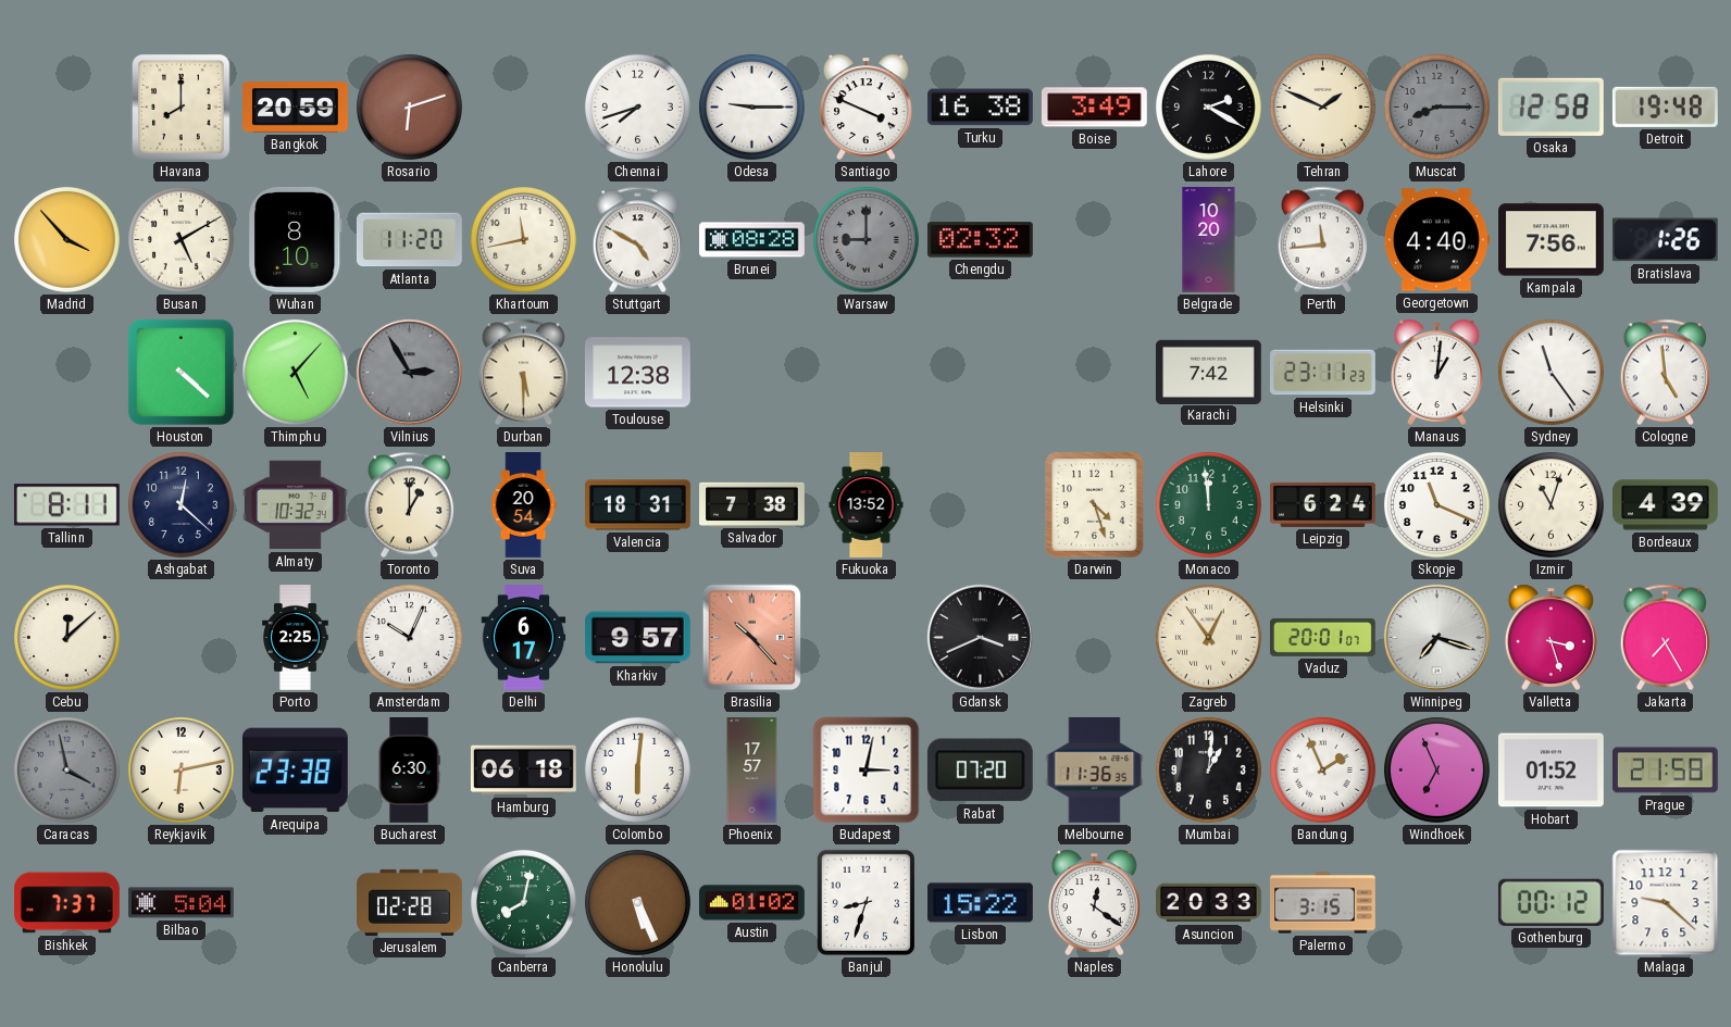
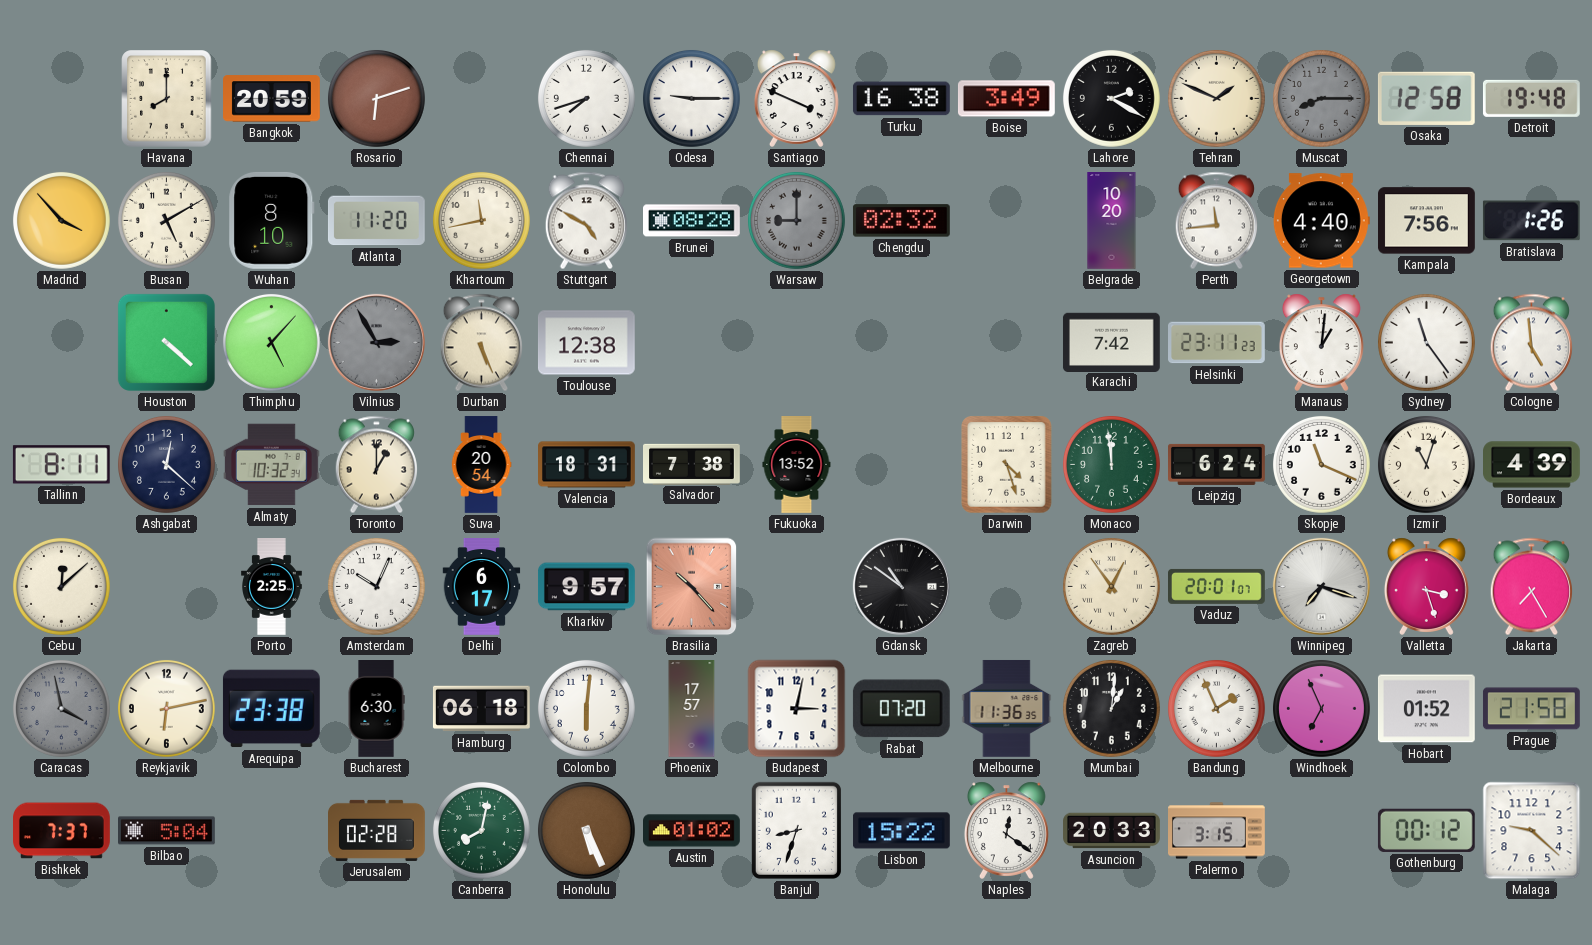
Durban: 5:30 -> 5:26 (481, 343)
Gdansk: 3:41 -> 10:51 (901, 586)
